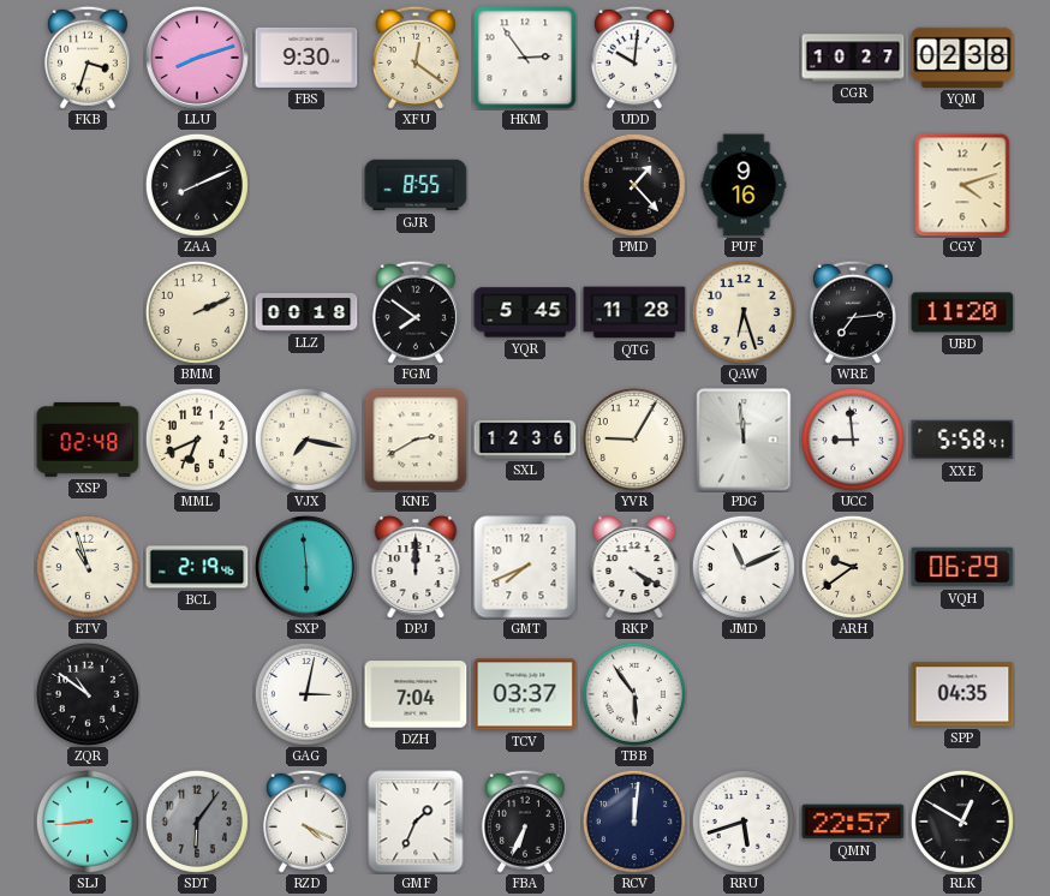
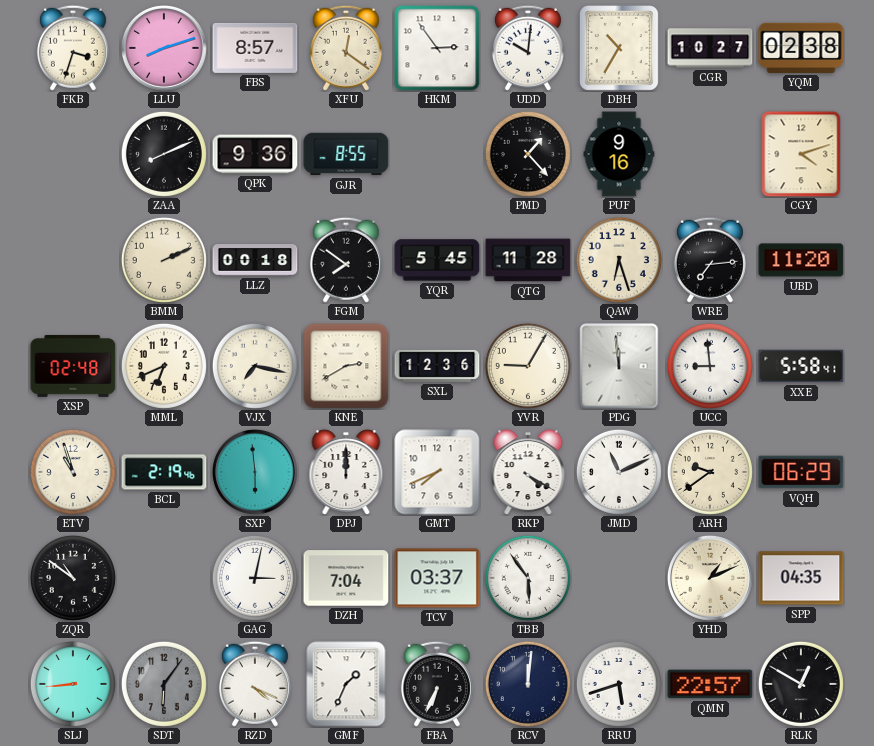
FBS: 9:30 -> 8:57 (255, 48)
DBH: none -> 10:35 (619, 49)
QPK: none -> 9:36 (255, 154)
YHD: none -> 1:11 (710, 578)
